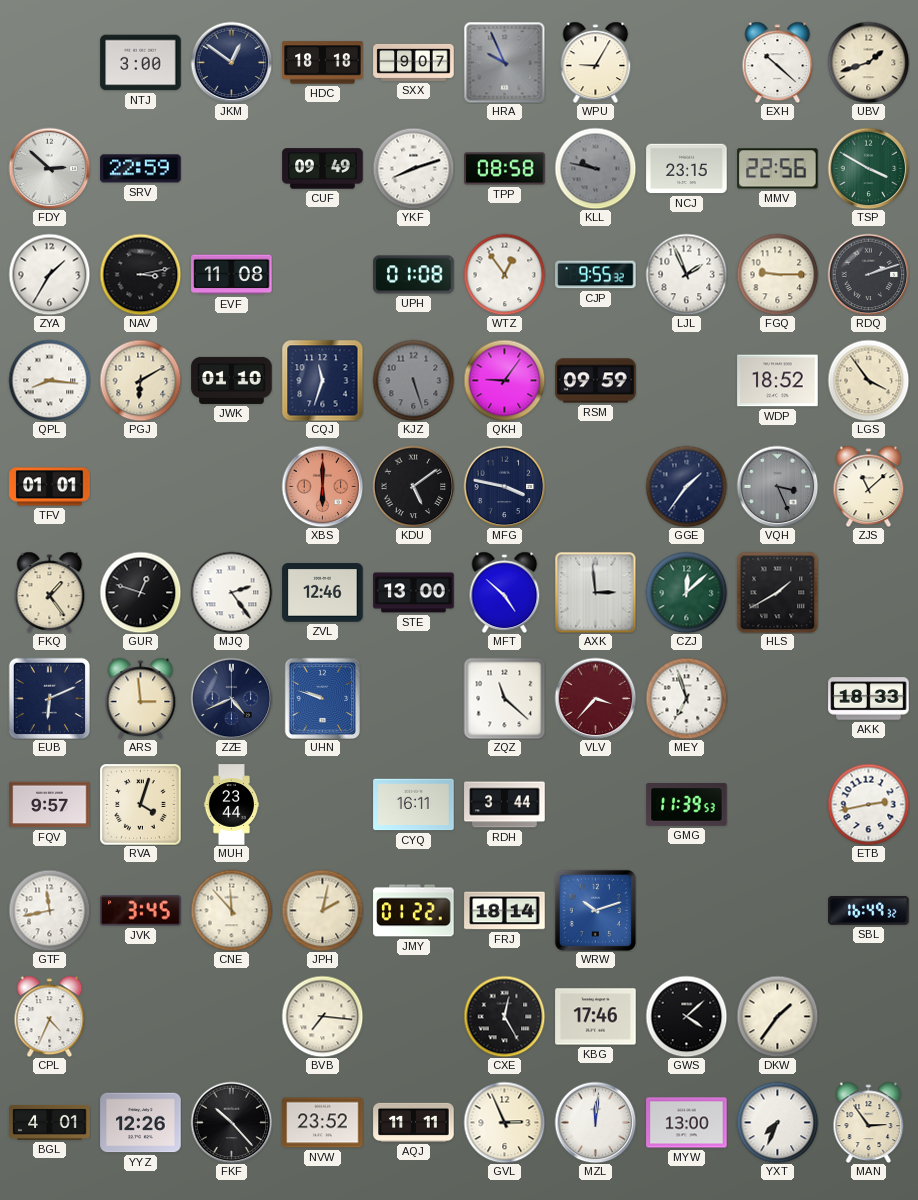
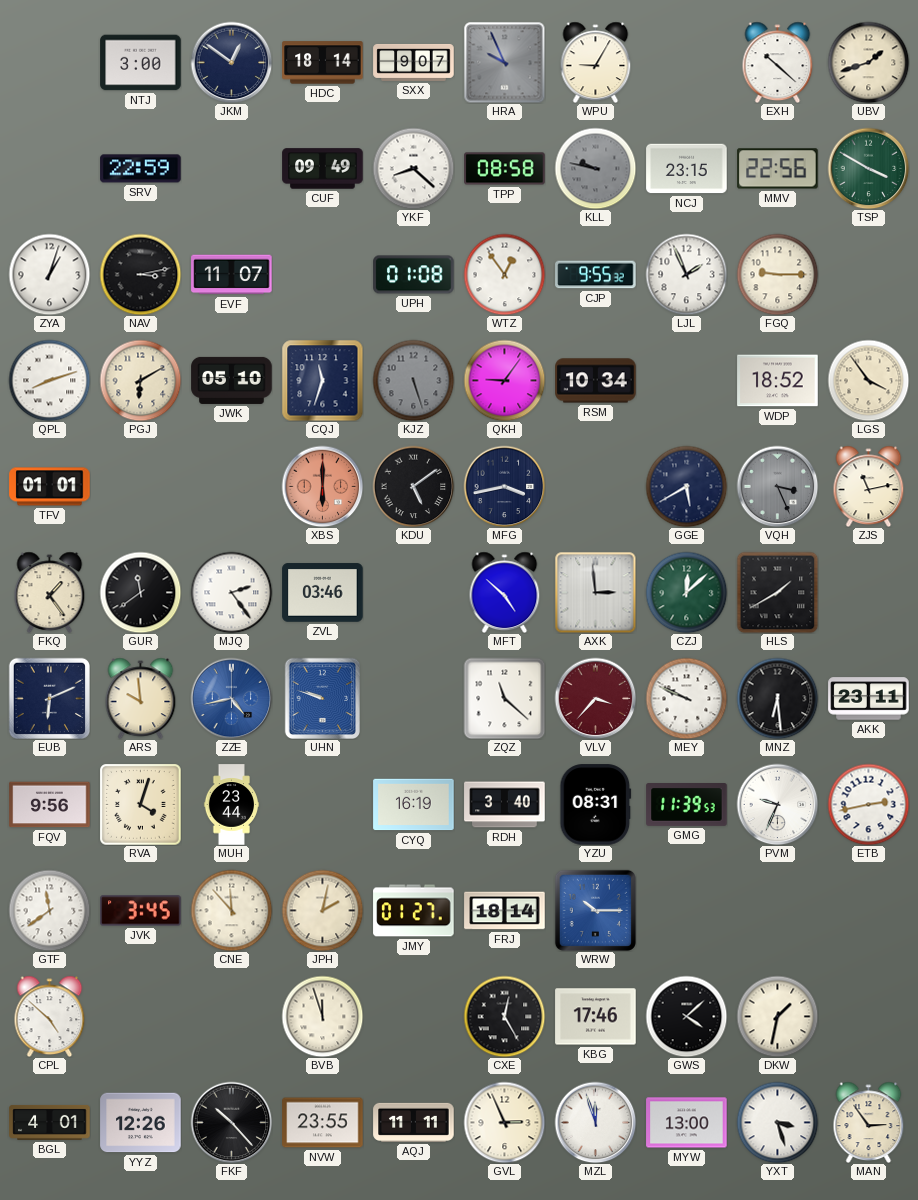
HDC: 18:18 -> 18:14 (323, 63)
FDY: 2:52 -> none (49, 168)
YKF: 8:12 -> 8:22 (413, 168)
ZYA: 1:35 -> 1:03 (49, 274)
EVF: 11:08 -> 11:07 (232, 275)
RDQ: 2:12 -> none (868, 274)
QPL: 8:16 -> 8:12 (49, 380)
JWK: 01:10 -> 05:10 (232, 380)
RSM: 09:59 -> 10:34 (596, 381)
MFG: 3:47 -> 3:43 (504, 486)
GGE: 1:36 -> 5:40 (686, 486)
ZJS: 11:08 -> 11:13 (869, 486)
GUR: 12:48 -> 11:39 (140, 592)
ZVL: 12:46 -> 03:46 (323, 593)
STE: 13:00 -> none (414, 593)
ARS: 2:59 -> 9:59 (141, 698)
ZZE: 4:41 -> 4:43 (231, 698)
ZZE dial: navy -> blue (231, 698)
MEY: 6:57 -> 9:49 (686, 698)
MNZ: none -> 6:29 (777, 698)
AKK: 18:33 -> 23:11 (869, 699)
FQV: 9:57 -> 9:56 (50, 805)
CYQ: 16:11 -> 16:19 (414, 805)
RDH: 3:44 -> 3:40 (505, 805)
YZU: none -> 08:31 (596, 805)
PVM: none -> 9:34 (777, 804)
GTF: 11:43 -> 11:39 (49, 910)
JMY: 01:22 -> 01:27 (414, 911)
WRW: 10:12 -> 10:15 (595, 910)
SBL: 16:49 -> none (869, 910)
CPL: 4:34 -> 4:52 (50, 1016)
BVB: 7:16 -> 11:57 (322, 1016)
DKW: 1:36 -> 1:32 (777, 1016)
NVW: 23:52 -> 23:55 (323, 1123)
MZL: 12:01 -> 11:57 (595, 1122)
YXT: 7:34 -> 3:27 (777, 1122)
